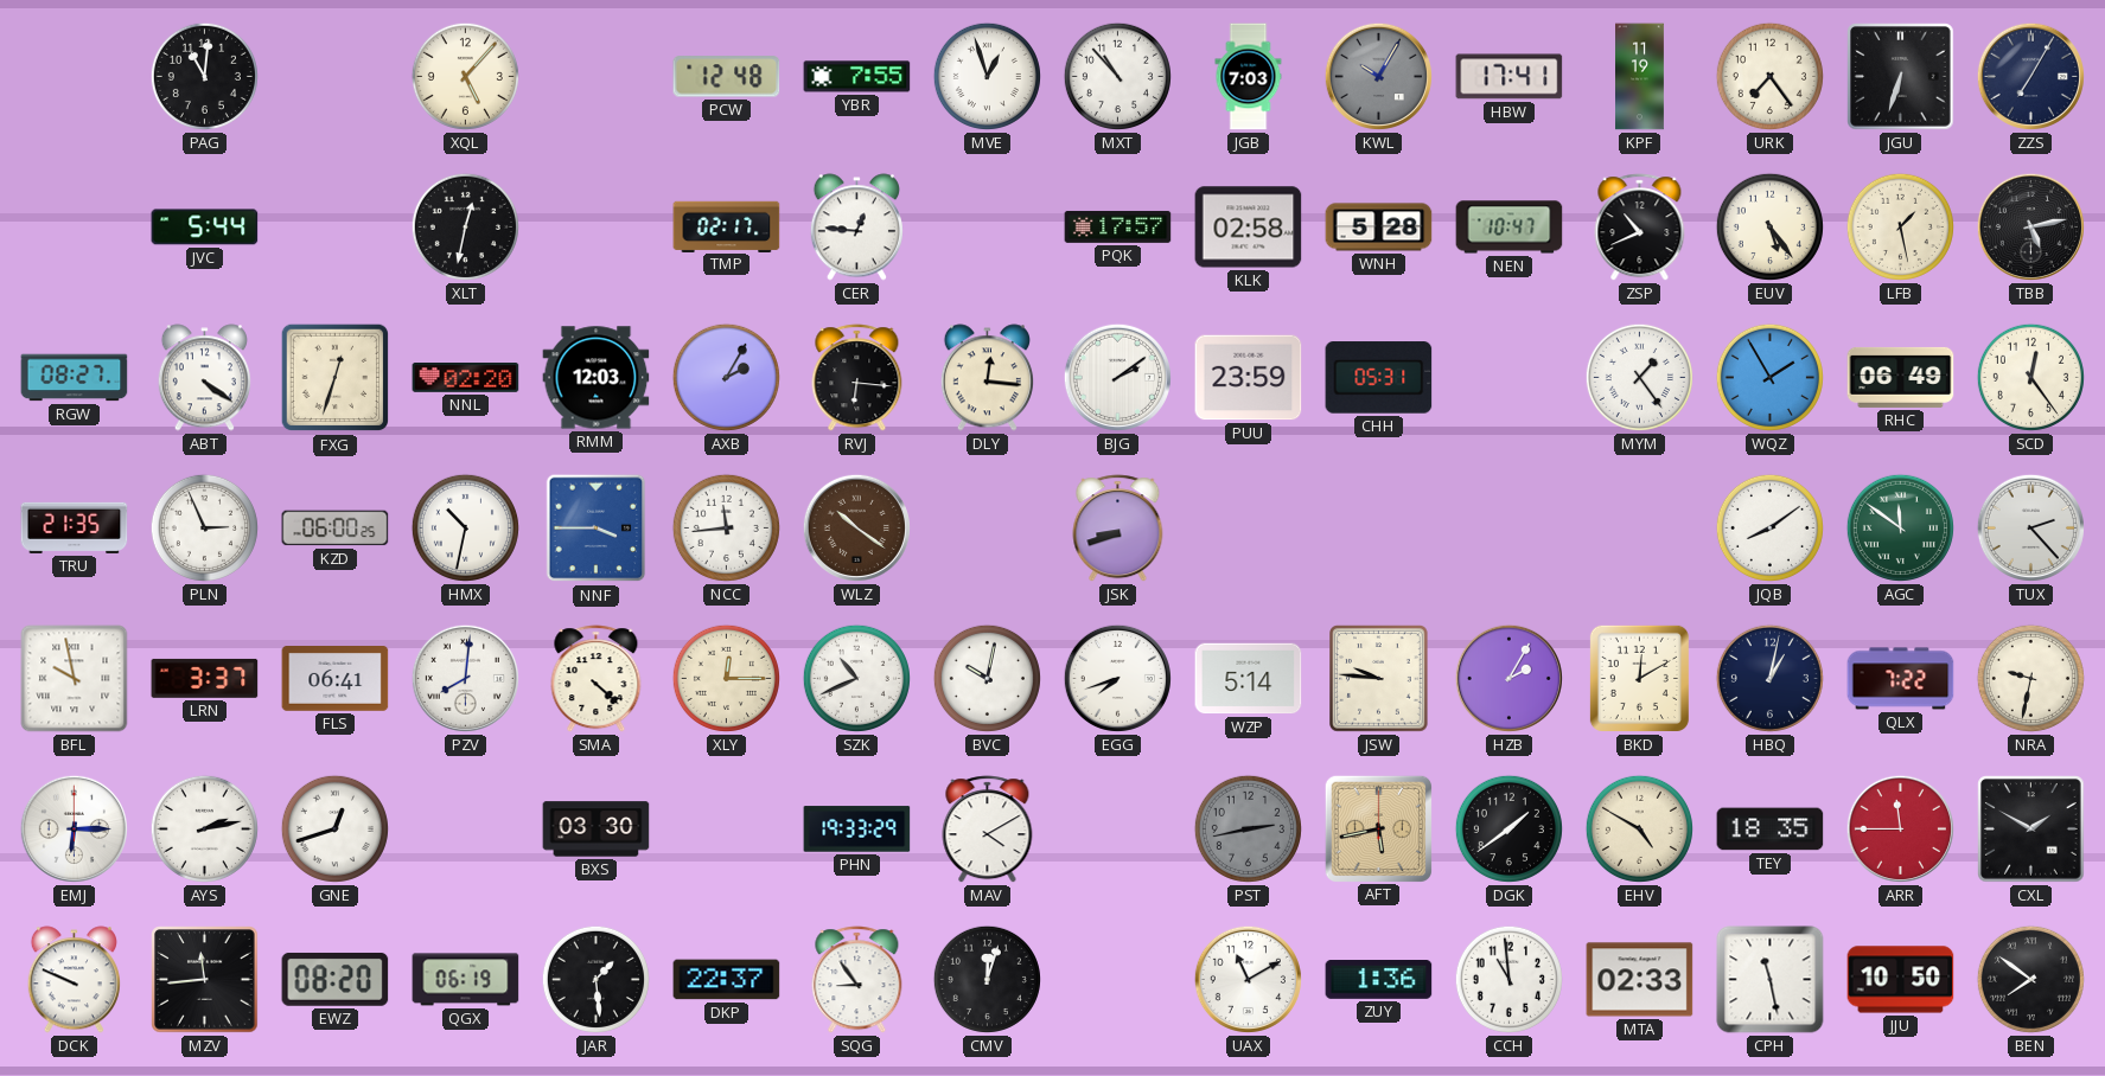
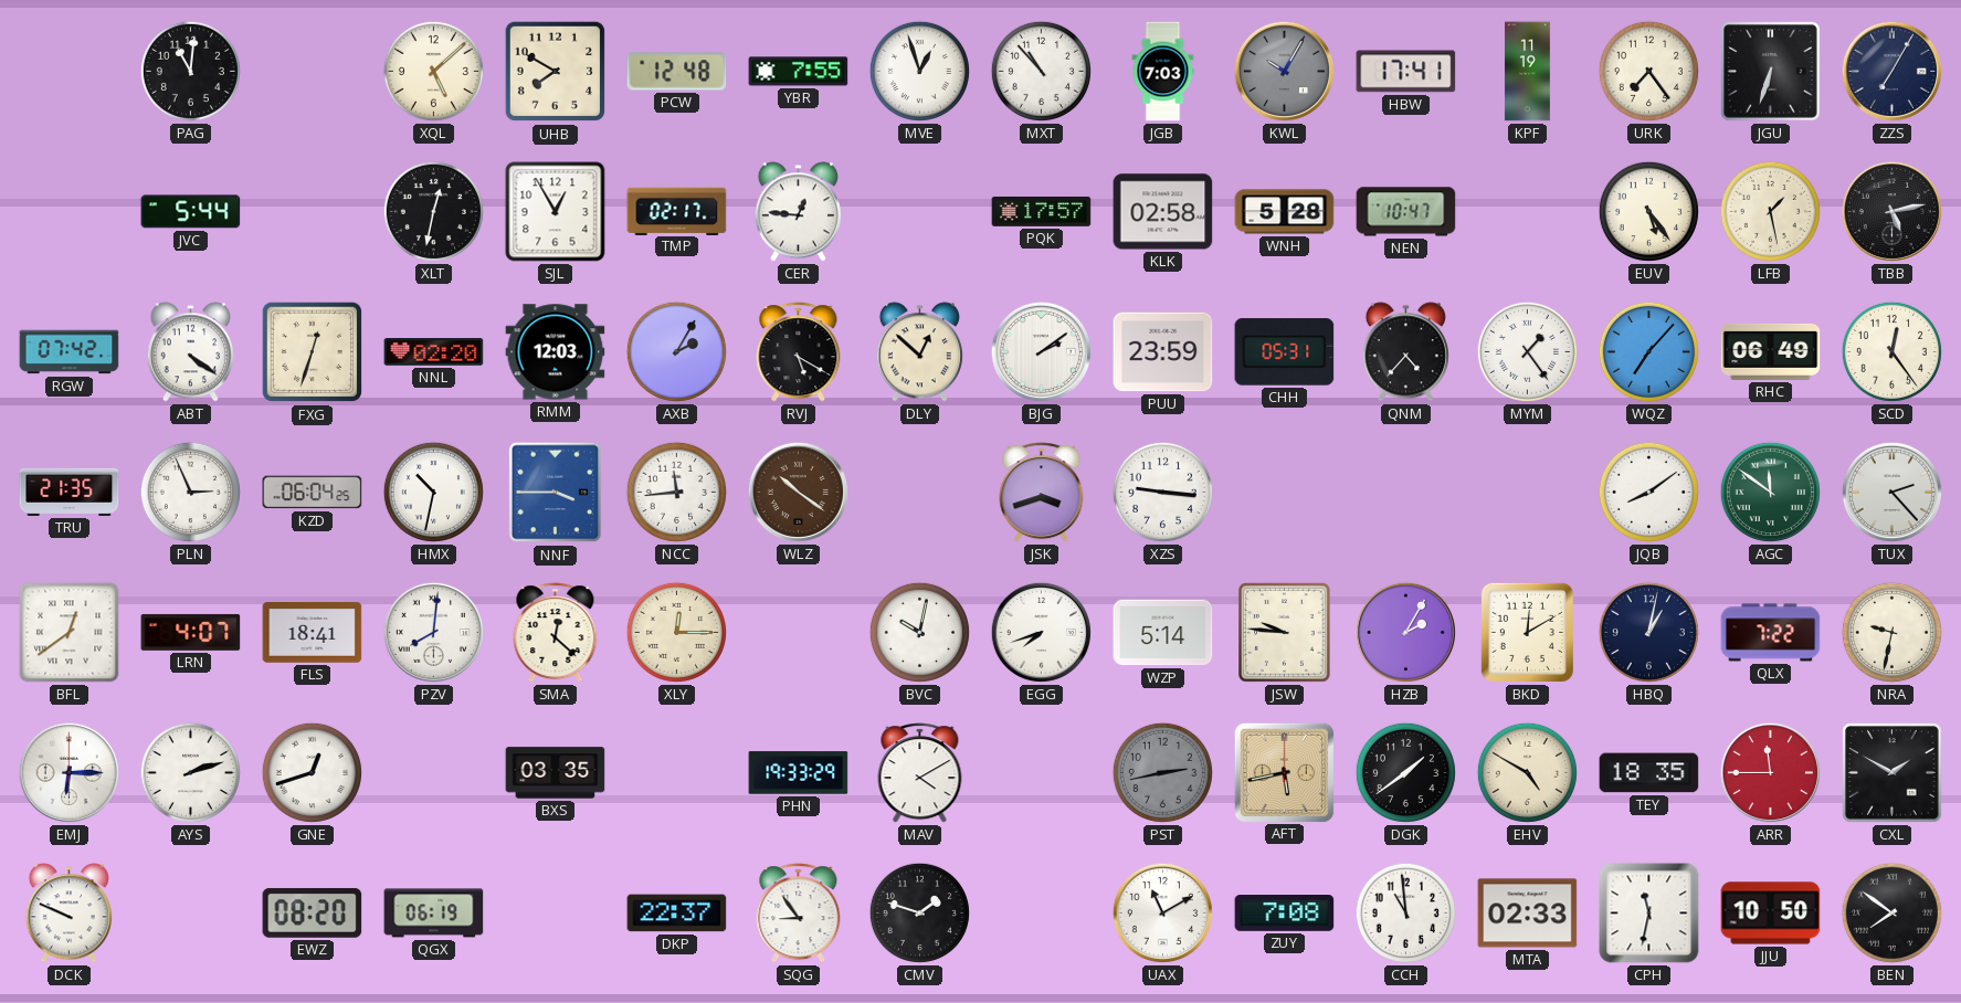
XQL: 5:07 -> 5:08 (433, 71)
UHB: none -> 7:50 (556, 72)
SJL: none -> 12:55 (556, 212)
ZSP: 10:41 -> none (1640, 228)
RGW: 08:27 -> 07:42 (70, 352)
RVJ: 6:16 -> 5:20 (799, 352)
DLY: 12:16 -> 12:52 (919, 352)
QNM: none -> 4:37 (1405, 352)
WQZ: 1:55 -> 7:07 (1648, 351)
KZD: 06:00 -> 06:04 (313, 493)
JSK: 8:42 -> 3:42 (1042, 493)
XZS: none -> 9:16 (1162, 492)
BFL: 9:58 -> 12:39 (70, 633)
LRN: 3:37 -> 4:07 (191, 632)
FLS: 06:41 -> 18:41 (313, 633)
SMA: 4:22 -> 12:22 (556, 633)
SZK: 10:41 -> none (856, 678)
AYS: 2:13 -> 2:12 (190, 772)
BXS: 03:30 -> 03:35 (556, 773)
MZV: 11:44 -> none (205, 980)
JAR: 1:29 -> none (595, 979)
CMV: 12:03 -> 1:48 (919, 912)
ZUY: 1:36 -> 7:08 (1285, 914)
CPH: 11:28 -> 11:32 (1649, 914)
